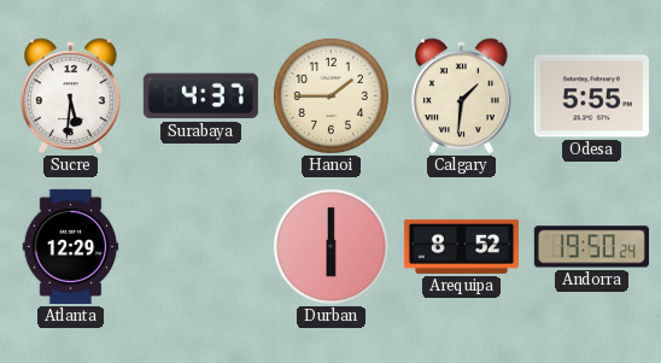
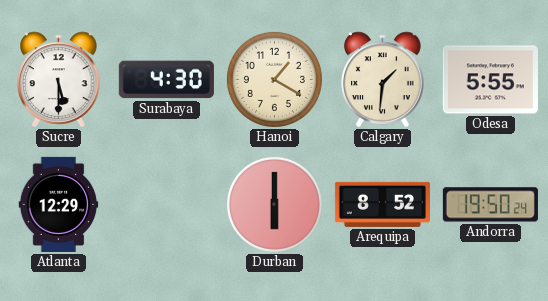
Sucre: 5:31 -> 5:30 (59, 80)
Surabaya: 4:37 -> 4:30 (166, 80)
Hanoi: 1:45 -> 1:20 (274, 79)
